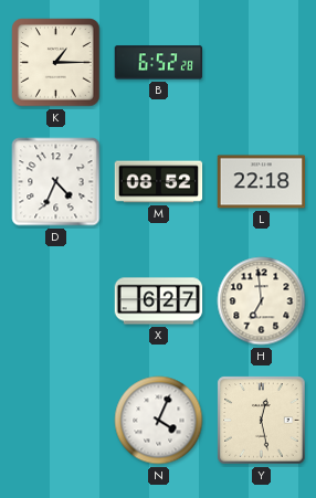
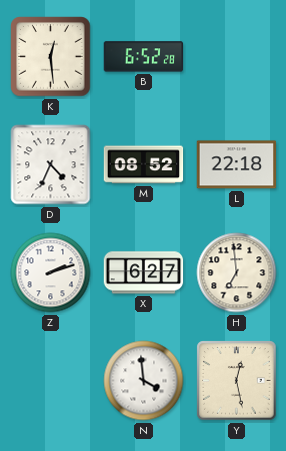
K: 1:15 -> 12:29 (51, 57)
Z: none -> 2:12 (51, 273)
N: 4:04 -> 3:59 (144, 381)
